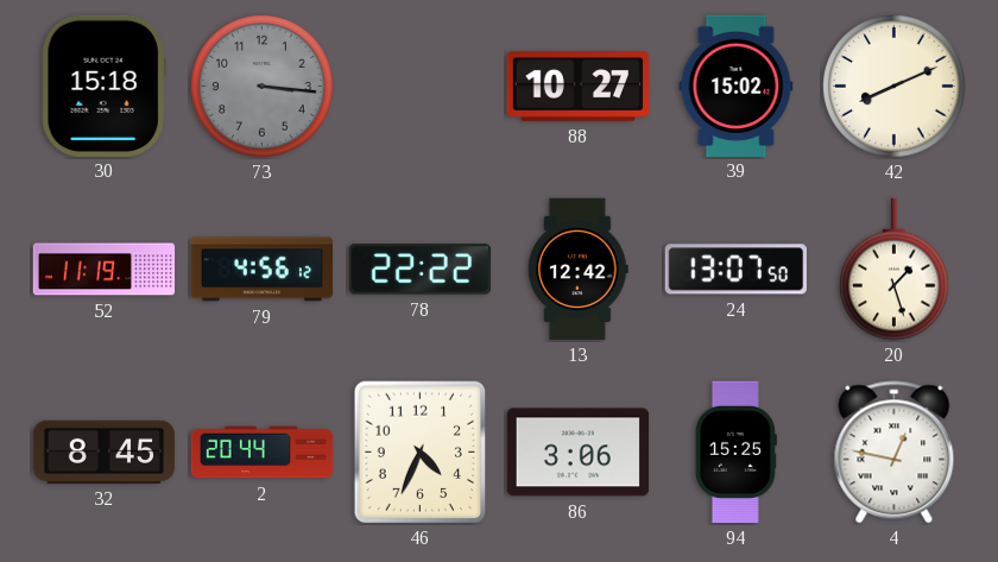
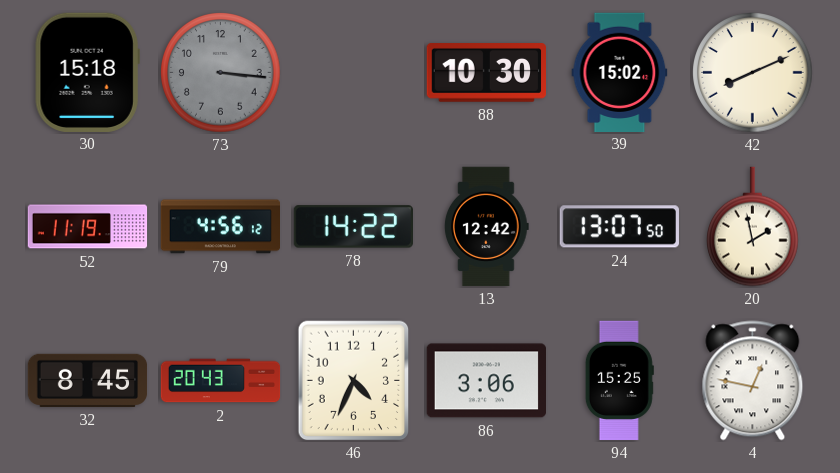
88: 10:27 -> 10:30 (486, 73)
78: 22:22 -> 14:22 (353, 227)
20: 1:27 -> 1:58 (753, 227)
2: 20:44 -> 20:43 (221, 381)
